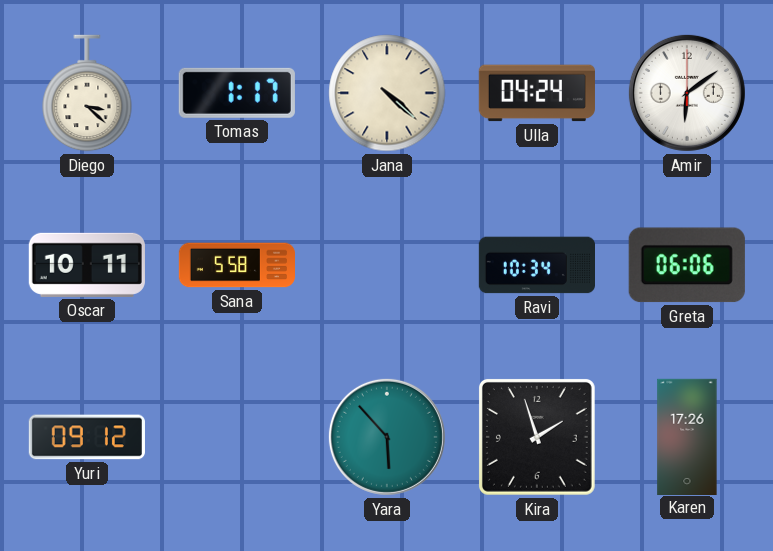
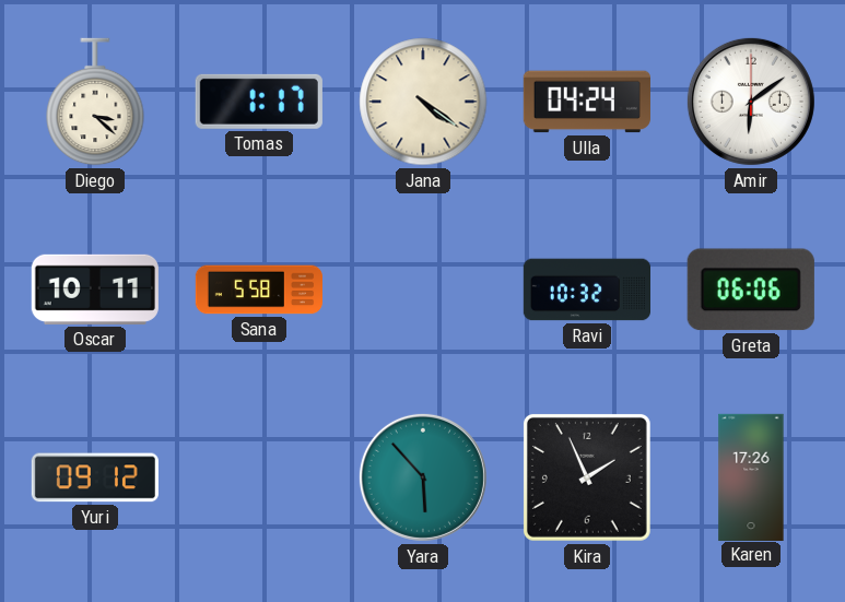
Jana: 4:22 -> 4:21 (423, 102)
Ravi: 10:34 -> 10:32 (586, 290)
Kira: 1:57 -> 1:56 (587, 477)
